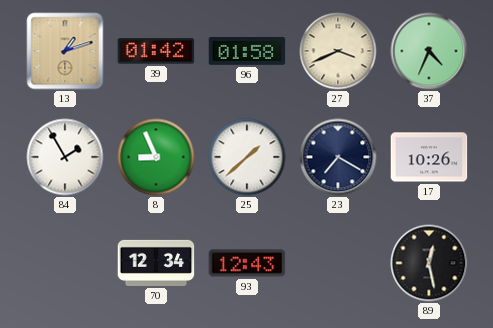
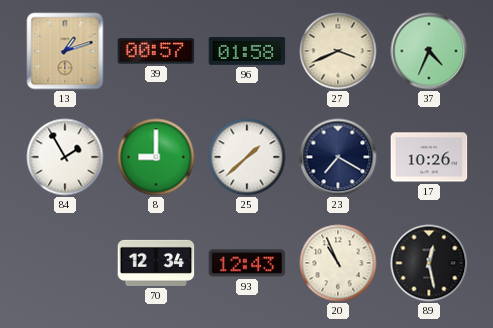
39: 01:42 -> 00:57 (156, 51)
8: 8:56 -> 9:00 (156, 157)
20: none -> 10:56 (338, 263)
